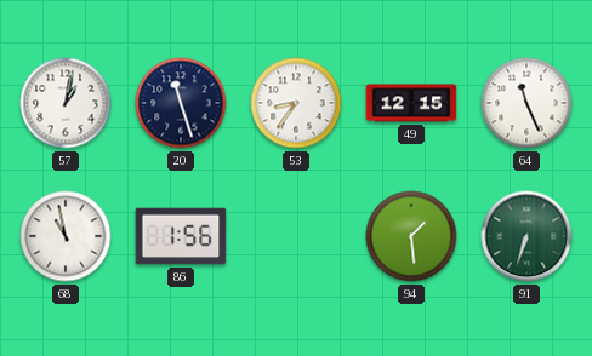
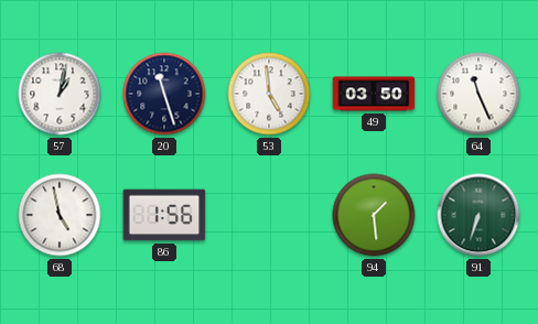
53: 8:36 -> 4:59 (269, 94)
49: 12:15 -> 03:50 (374, 94)
68: 10:58 -> 4:58 (60, 215)
